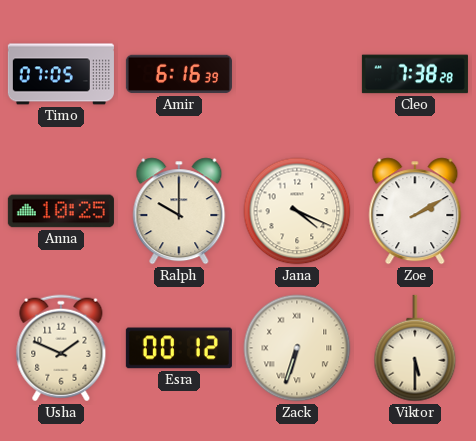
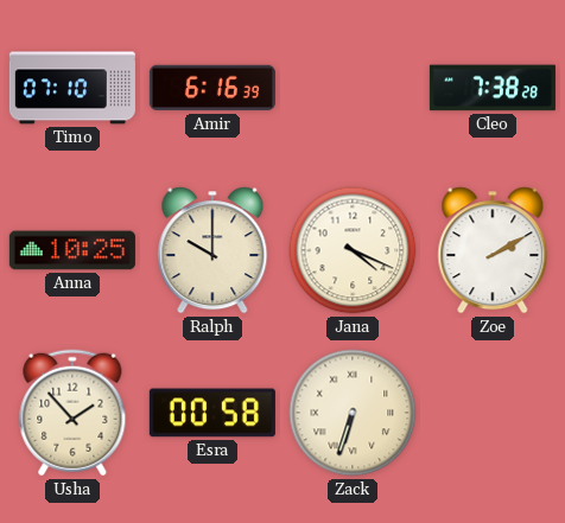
Timo: 07:05 -> 07:10 (72, 88)
Usha: 1:49 -> 1:53 (72, 413)
Esra: 00:12 -> 00:58 (212, 413)
Viktor: 5:30 -> none (415, 348)
